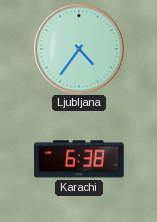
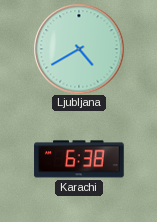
Ljubljana: 4:36 -> 4:40 (79, 49)
